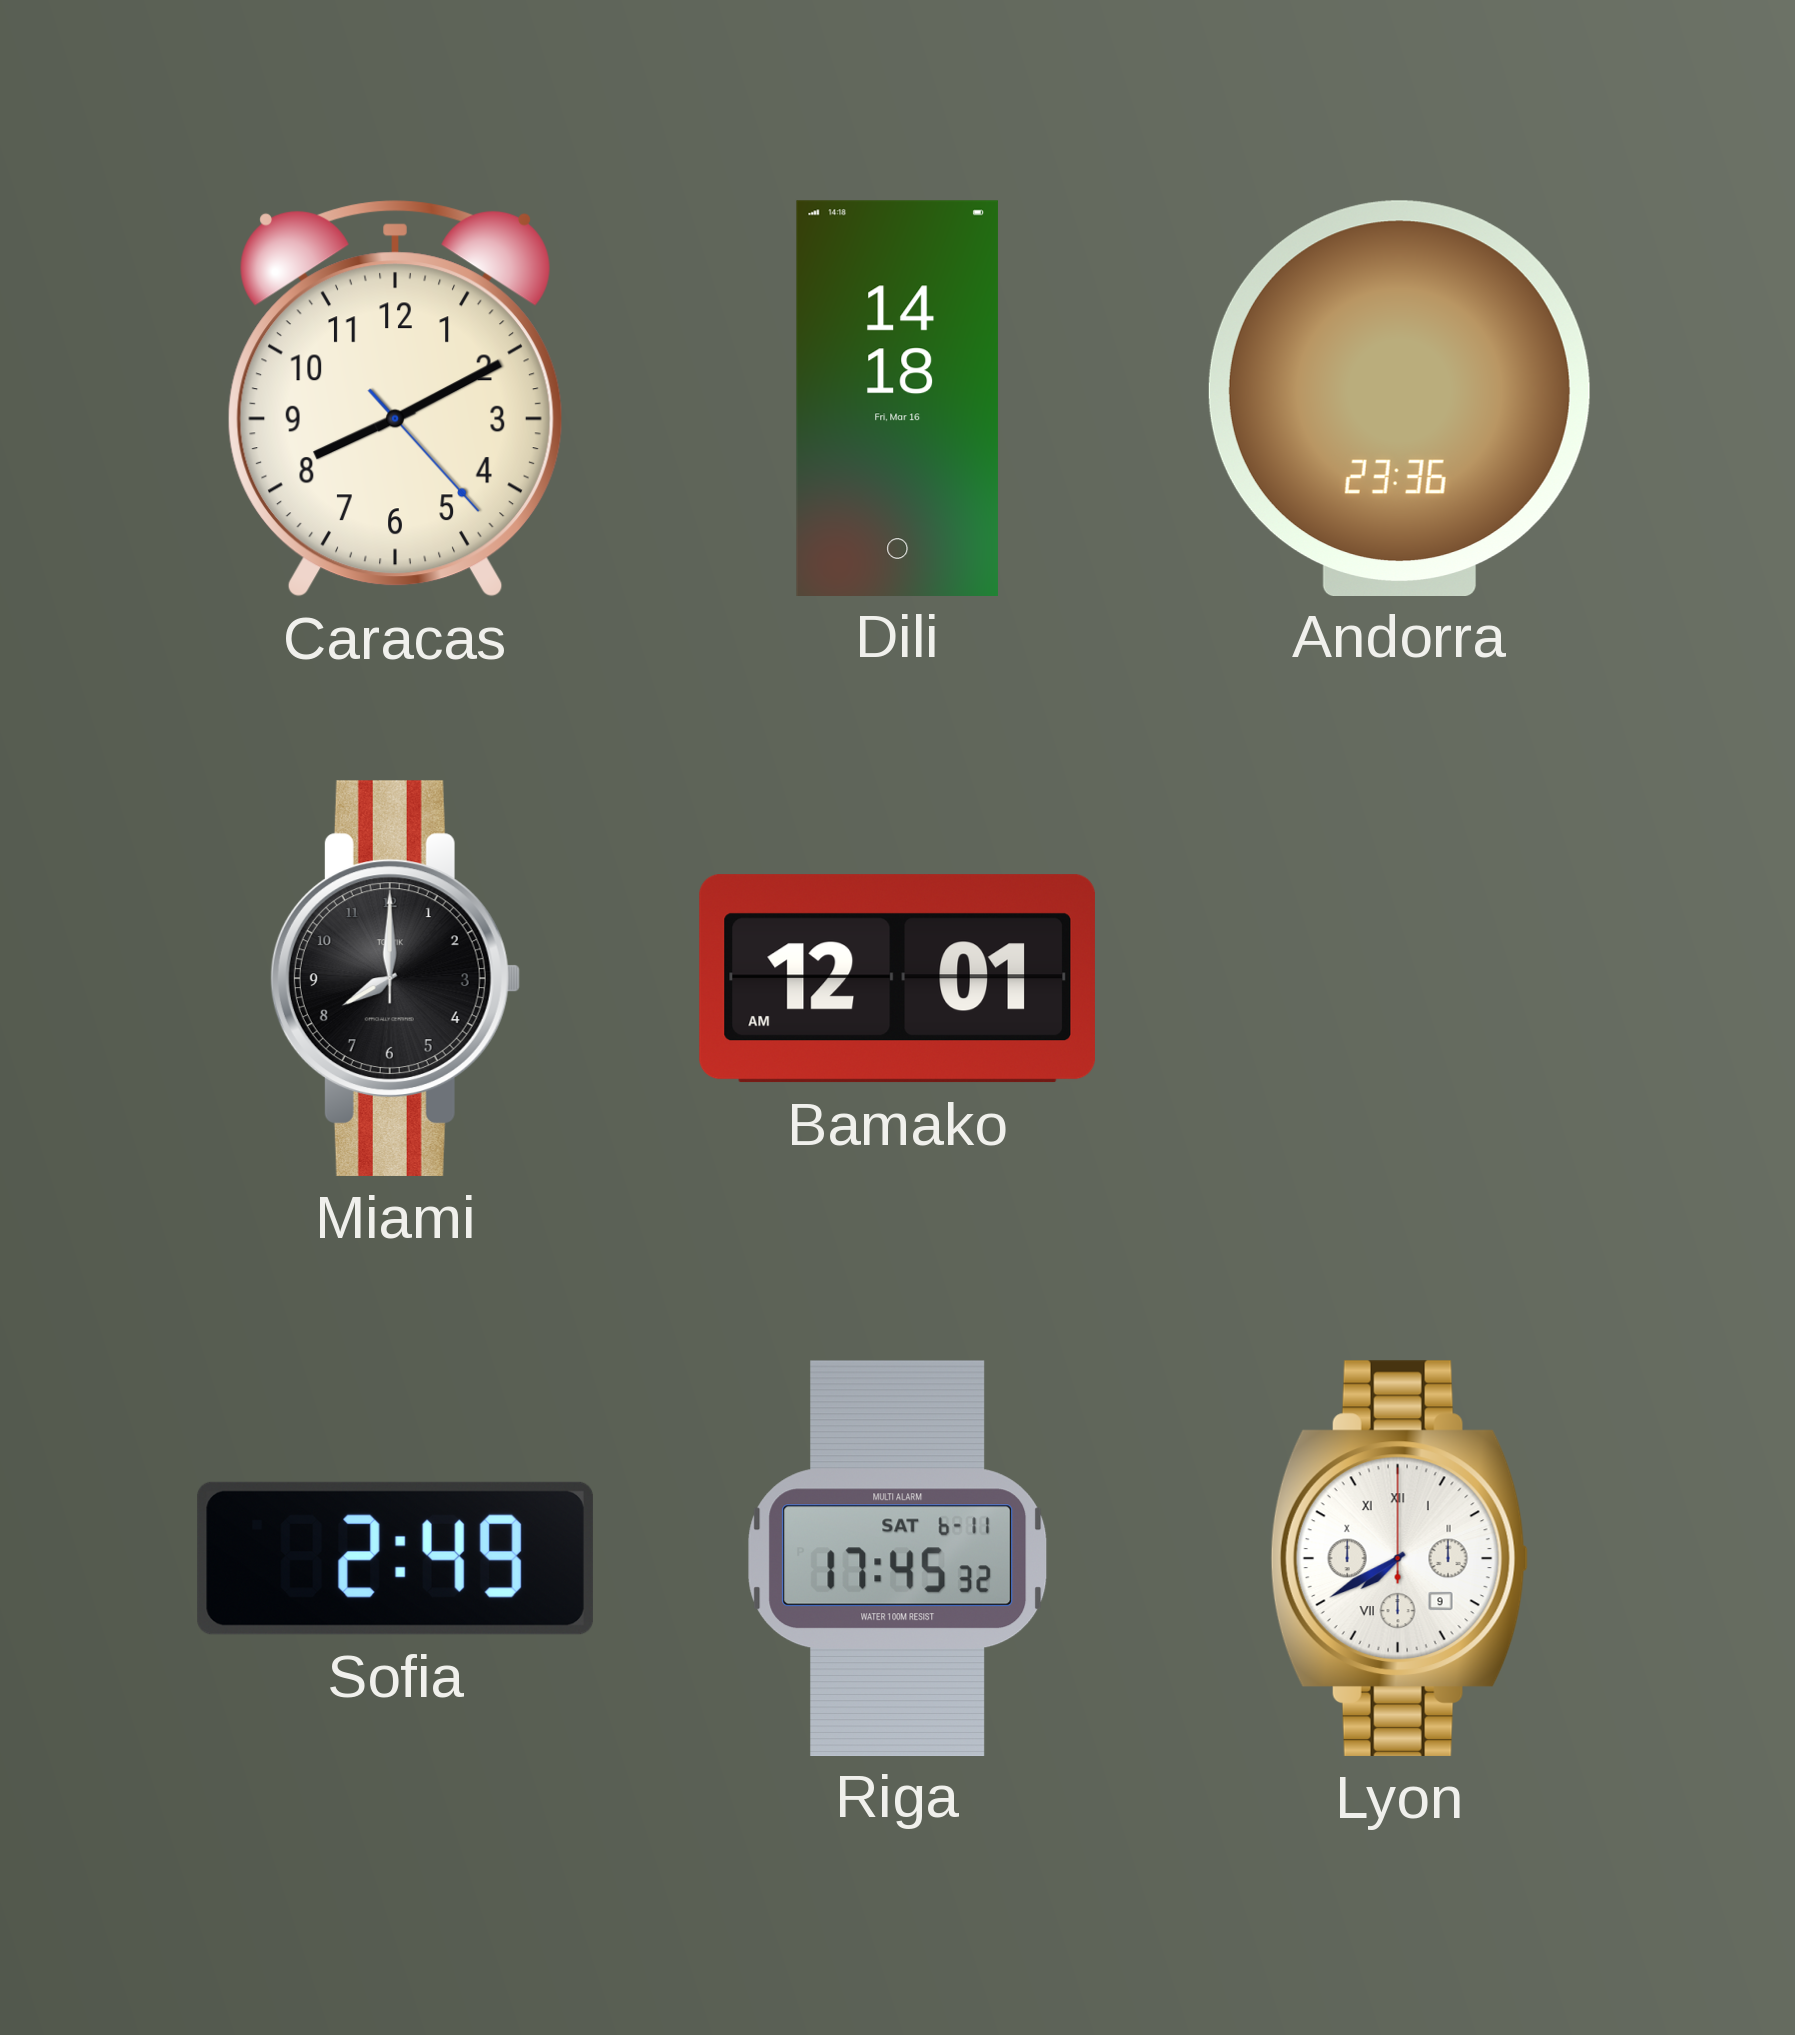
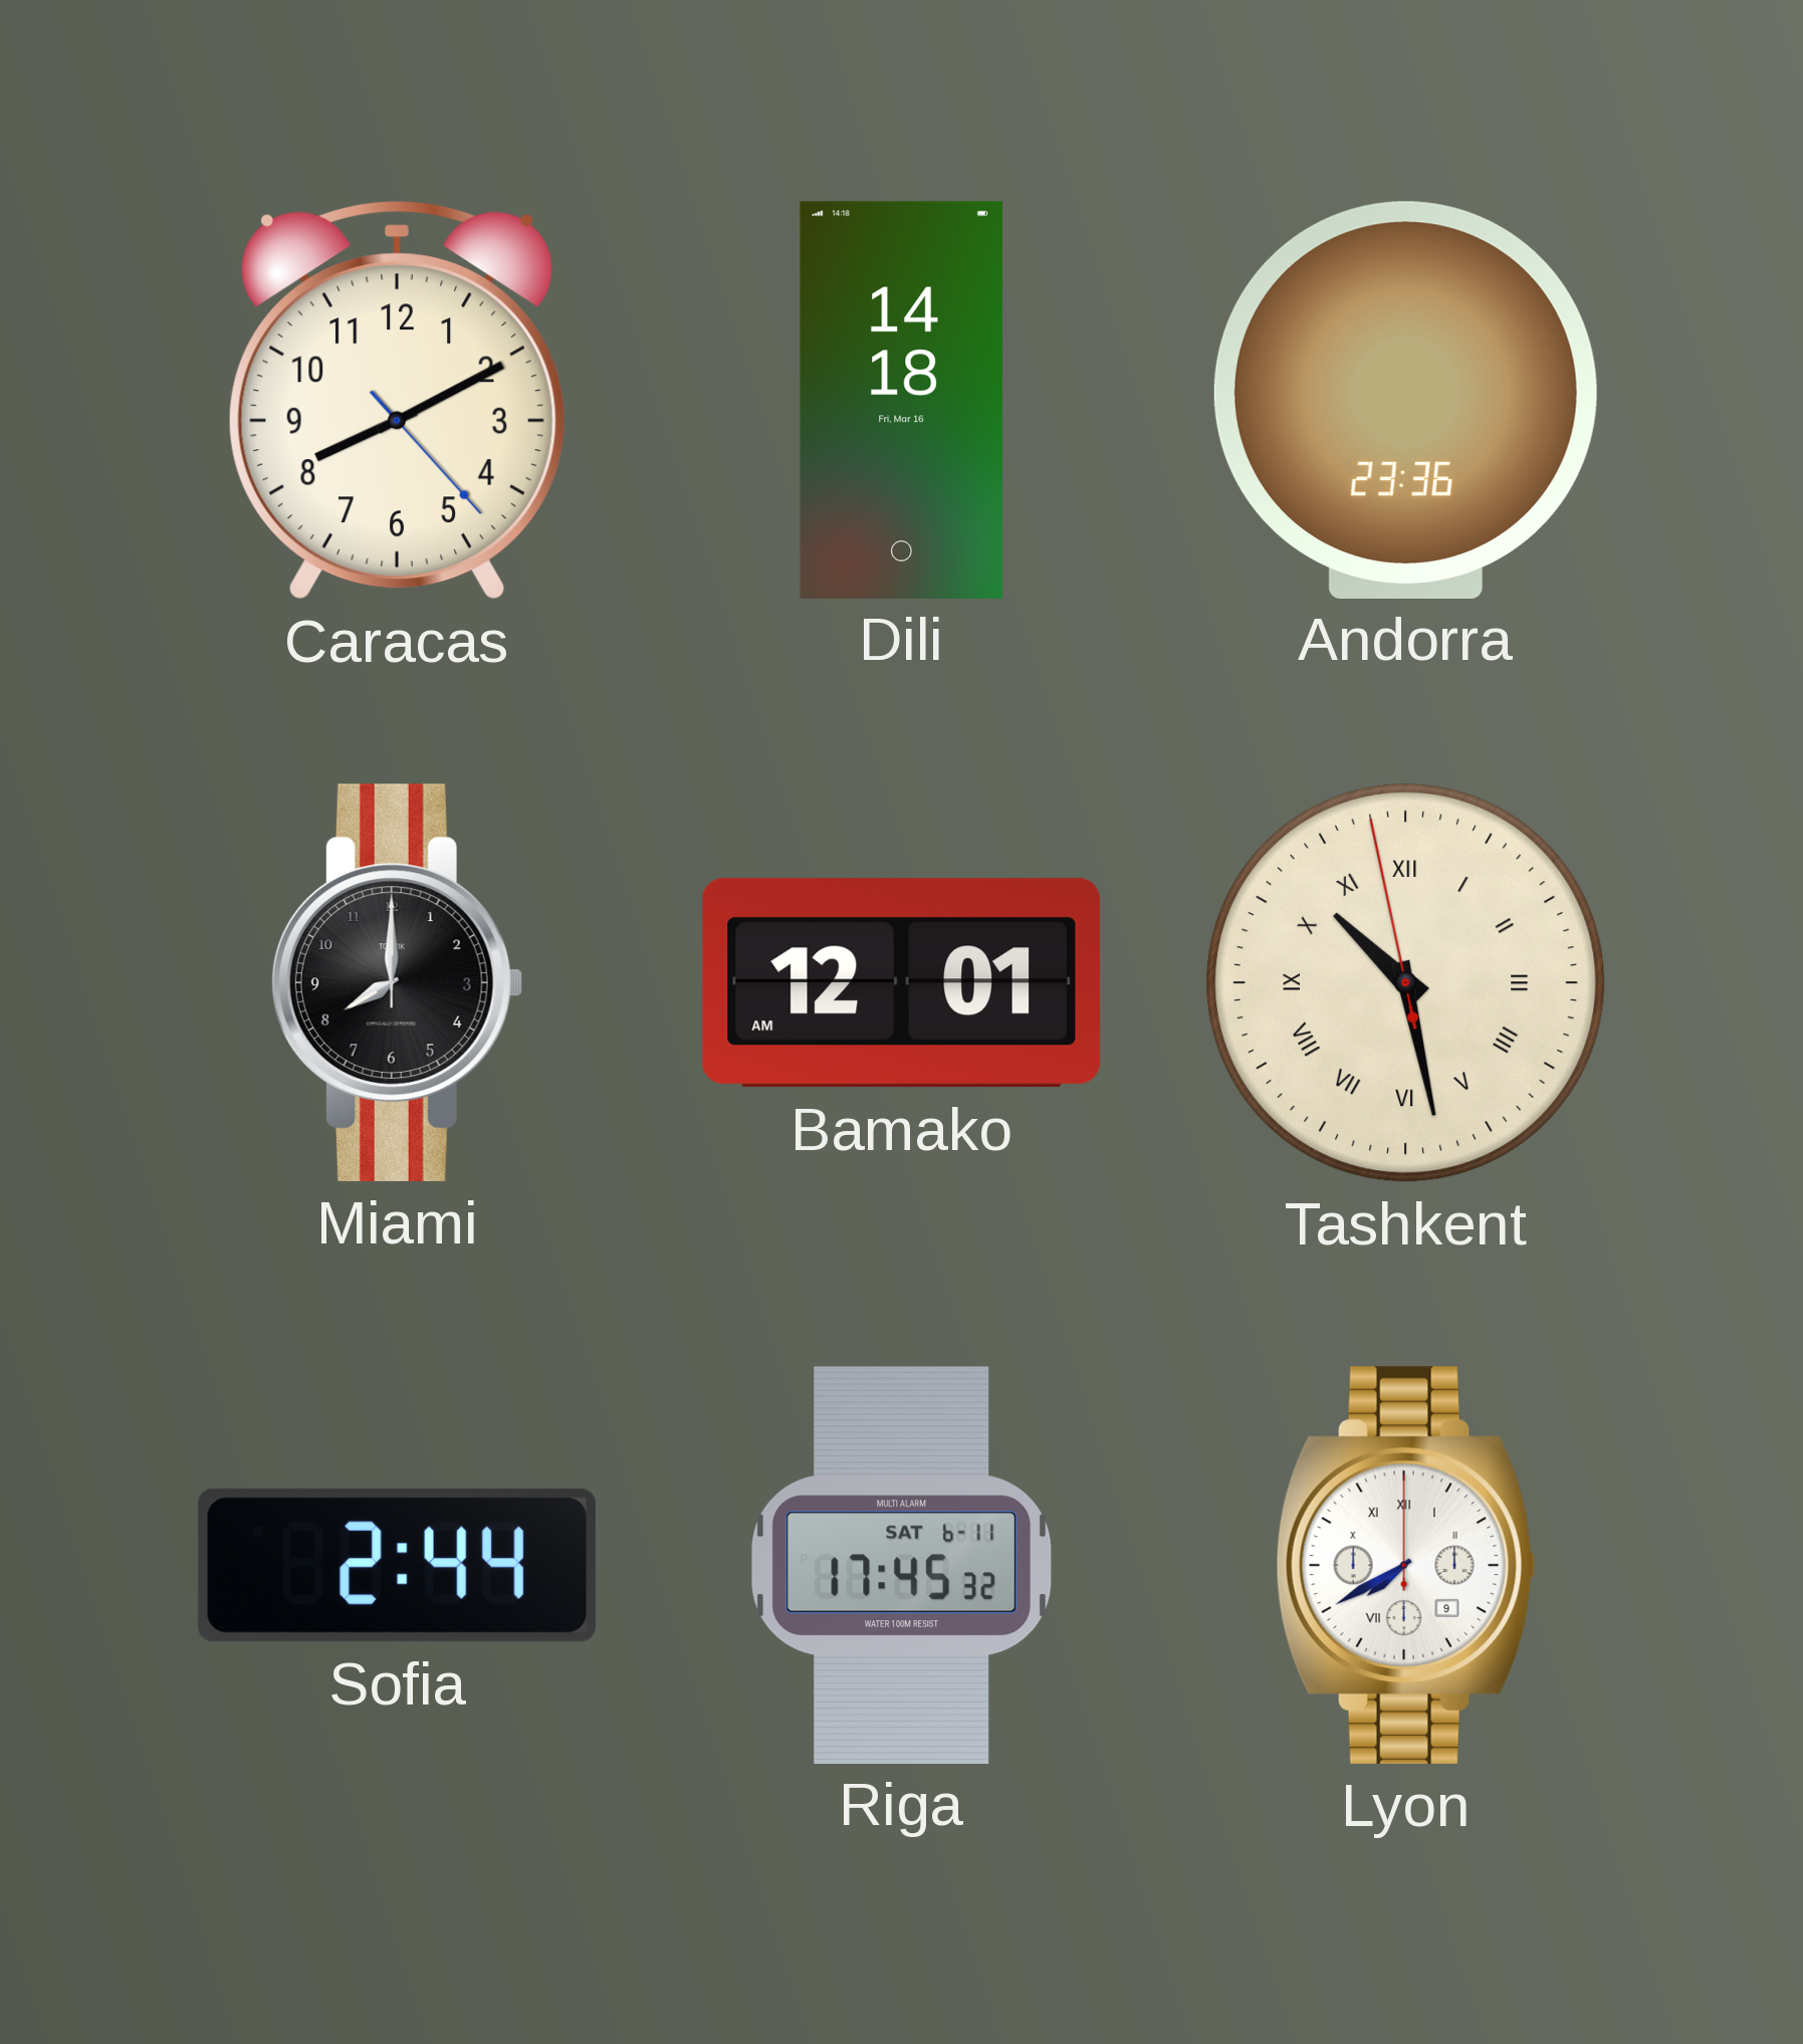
Tashkent: none -> 10:27 (1405, 982)
Sofia: 2:49 -> 2:44 (397, 1565)
